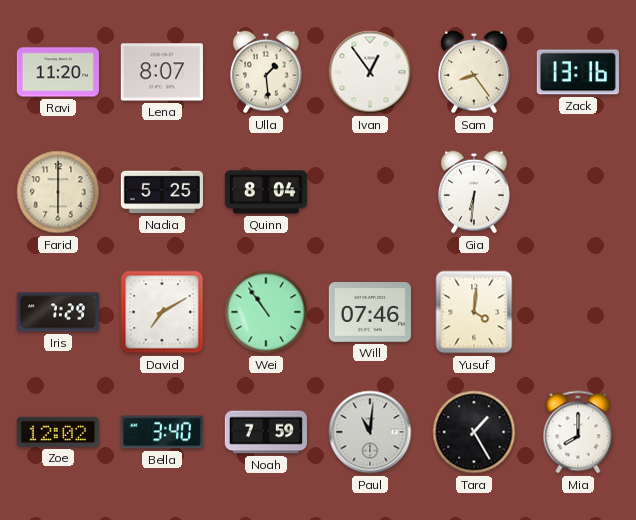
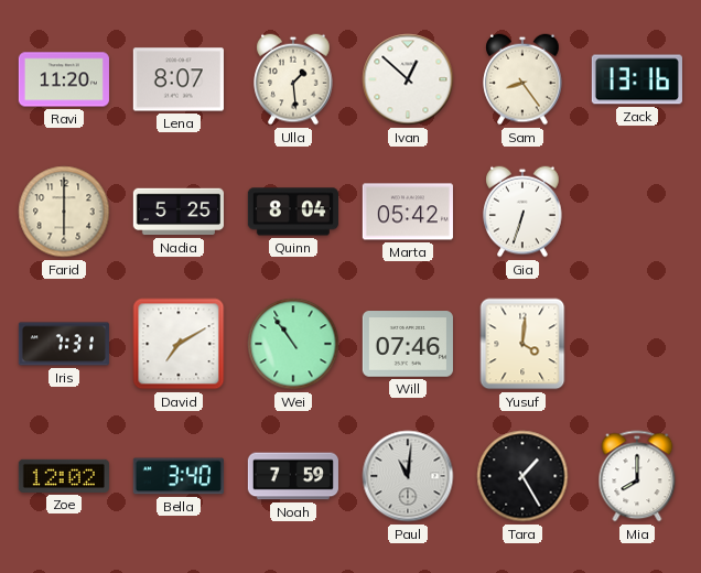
Ivan: 12:54 -> 12:52 (408, 79)
Marta: none -> 05:42 (408, 212)
Gia: 6:31 -> 6:33 (522, 212)
Iris: 7:29 -> 7:31 (64, 344)
